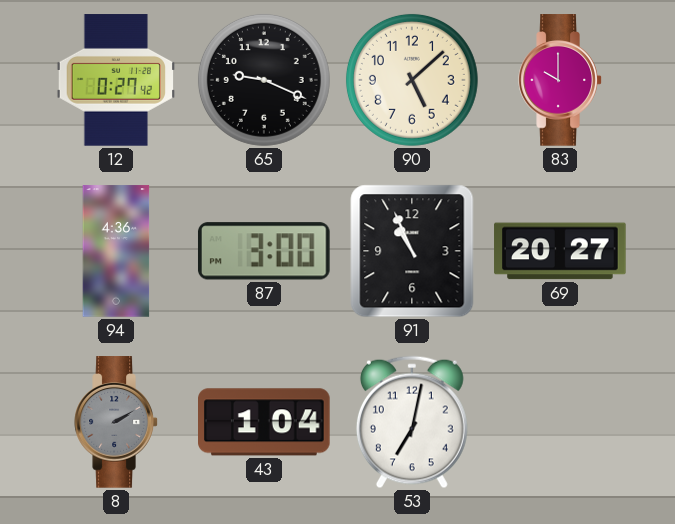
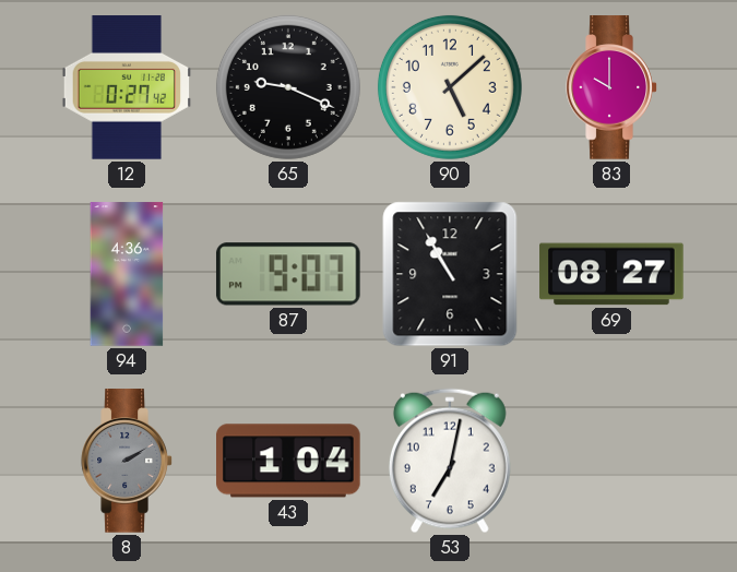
87: 3:00 -> 9:07 (288, 274)
91: 10:56 -> 10:55 (450, 274)
69: 20:27 -> 08:27 (611, 274)
